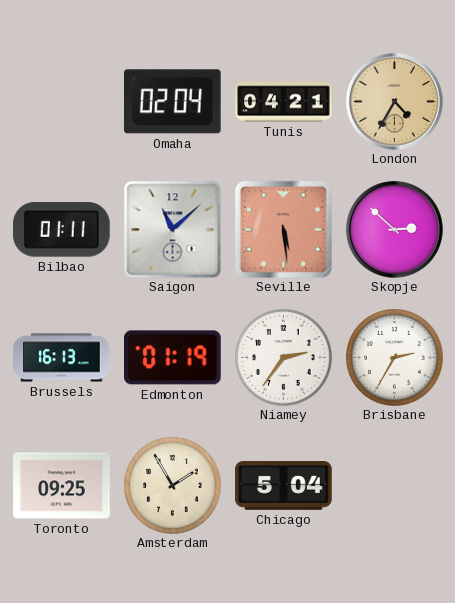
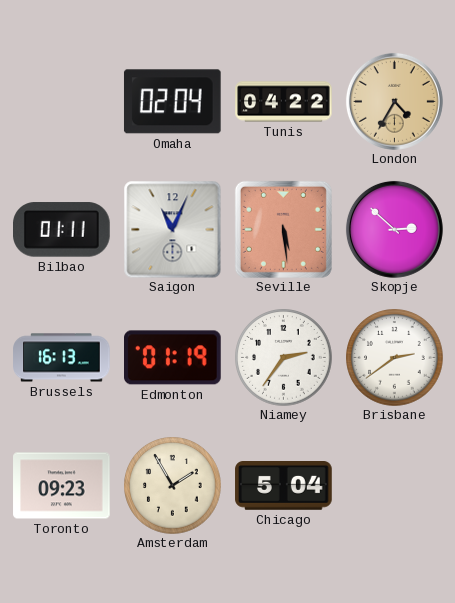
Tunis: 04:21 -> 04:22 (284, 102)
Saigon: 11:08 -> 11:04 (172, 229)
Brisbane: 2:35 -> 2:39 (395, 358)
Toronto: 09:25 -> 09:23 (62, 486)
